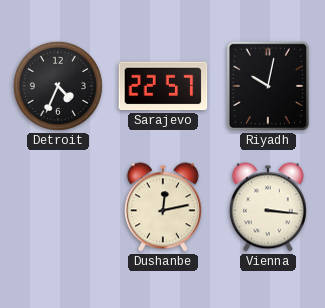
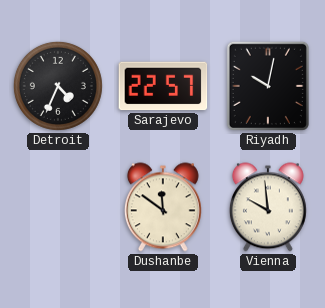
Dushanbe: 12:13 -> 11:51 (163, 207)
Vienna: 3:16 -> 9:59 (268, 207)
